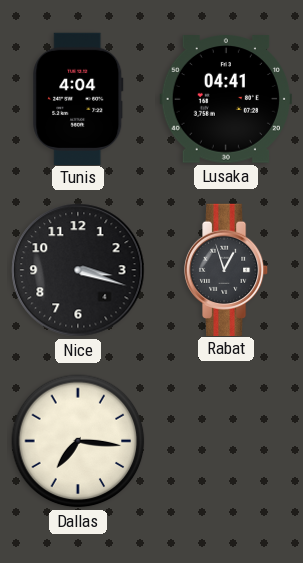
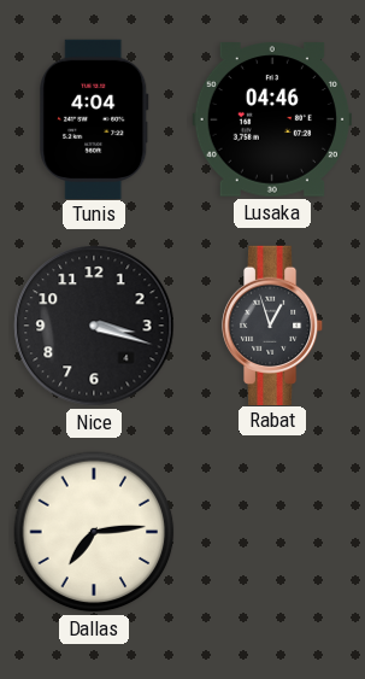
Lusaka: 04:41 -> 04:46 (272, 119)
Dallas: 7:16 -> 7:14 (94, 532)
